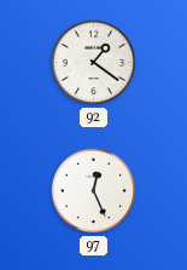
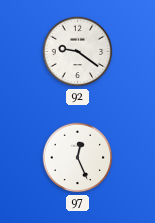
92: 1:21 -> 9:21 (78, 52)
